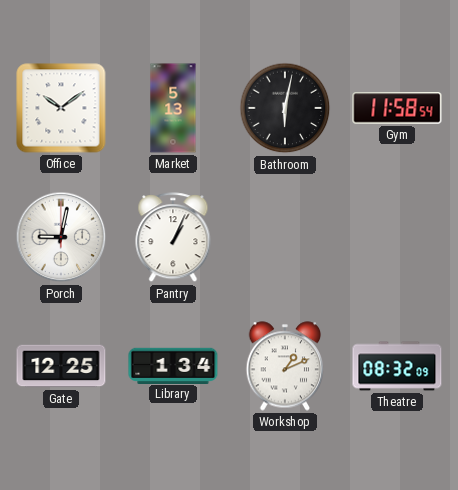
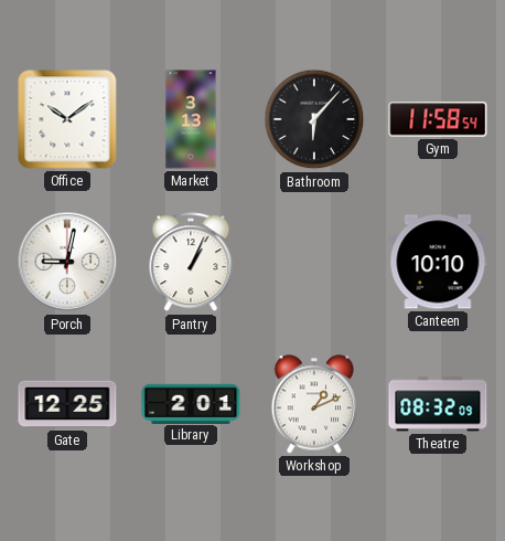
Market: 5:13 -> 3:13 (191, 119)
Bathroom: 6:02 -> 6:07 (314, 119)
Canteen: none -> 10:10 (438, 262)
Library: 1:34 -> 2:01 (191, 403)
